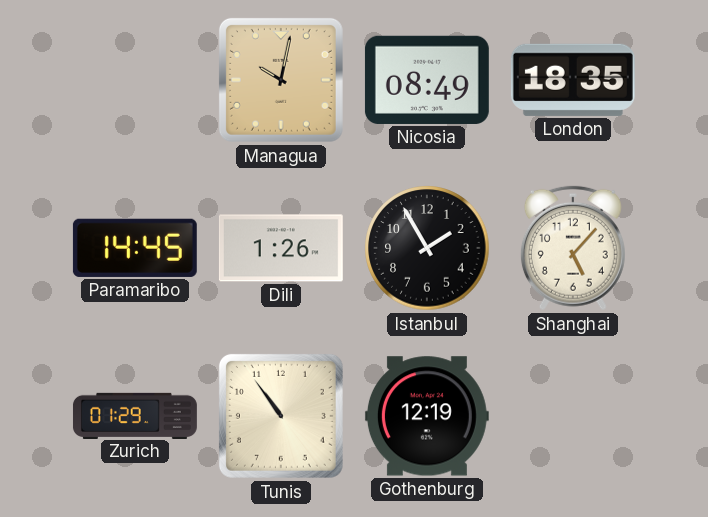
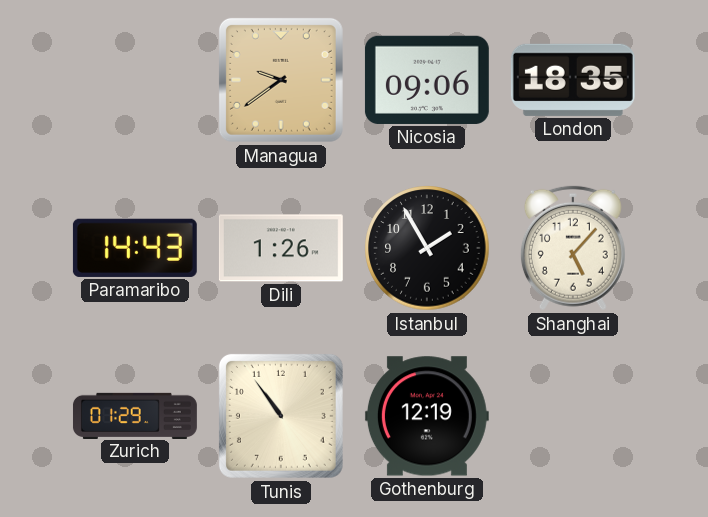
Managua: 10:02 -> 9:39 (281, 80)
Nicosia: 08:49 -> 09:06 (427, 80)
Paramaribo: 14:45 -> 14:43 (135, 248)
